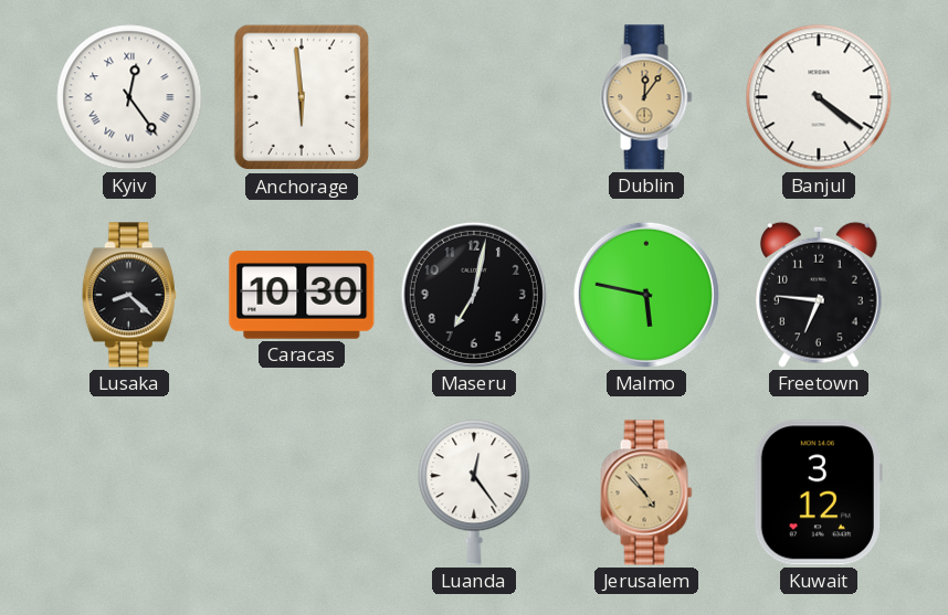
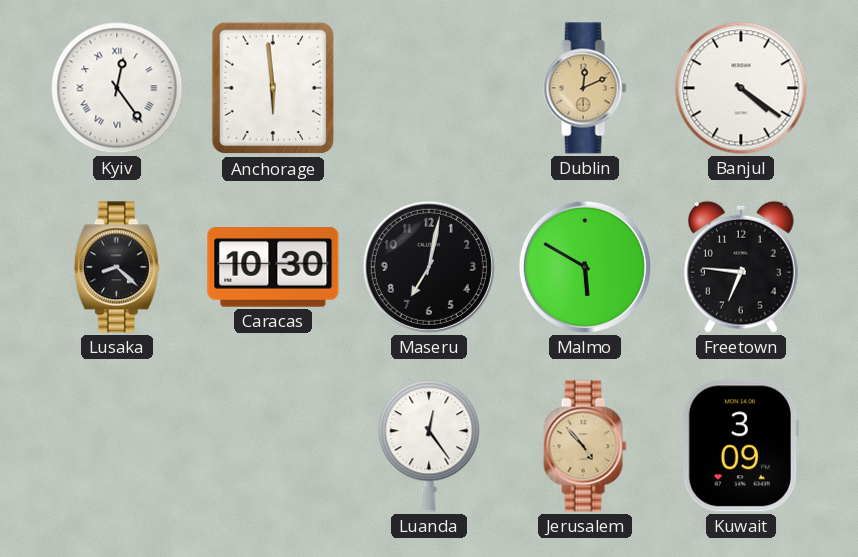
Dublin: 12:06 -> 12:11 (585, 88)
Malmo: 5:47 -> 5:50 (585, 267)
Kuwait: 3:12 -> 3:09 (740, 446)
